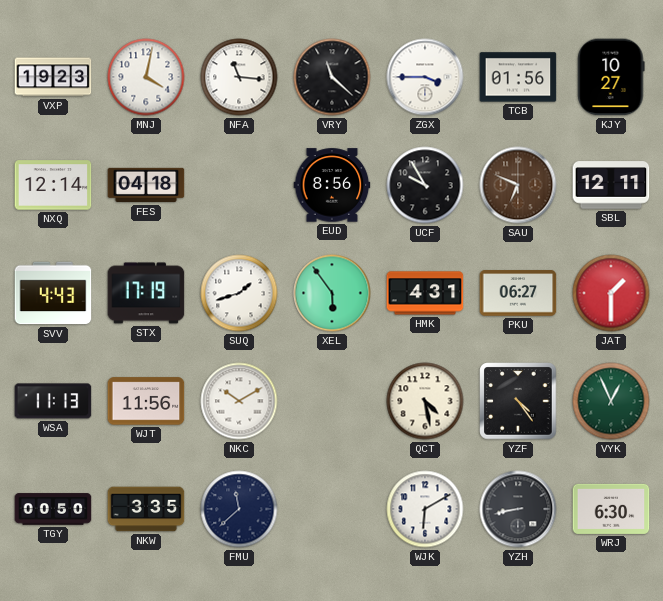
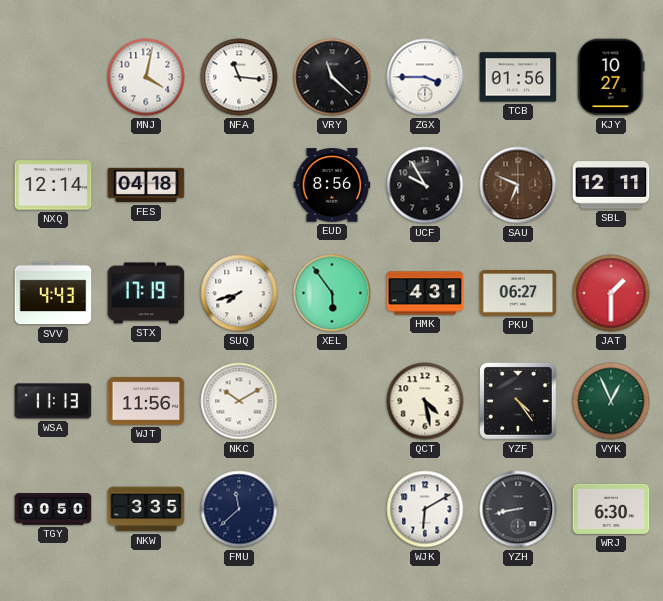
VXP: 19:23 -> none (53, 77)
SUQ: 1:42 -> 7:42 (239, 293)
